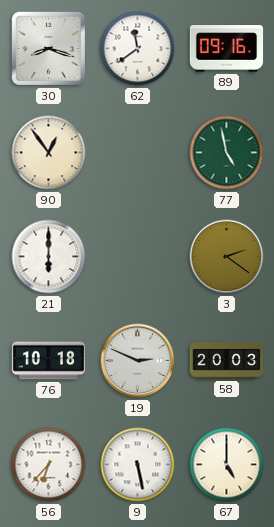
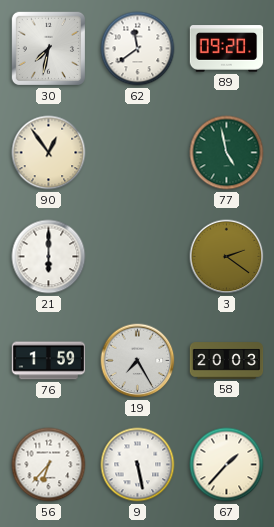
30: 8:18 -> 7:32 (48, 48)
89: 09:16 -> 09:20 (227, 49)
76: 10:18 -> 1:59 (49, 361)
19: 2:49 -> 7:25 (138, 361)
67: 5:00 -> 1:37 (227, 465)
